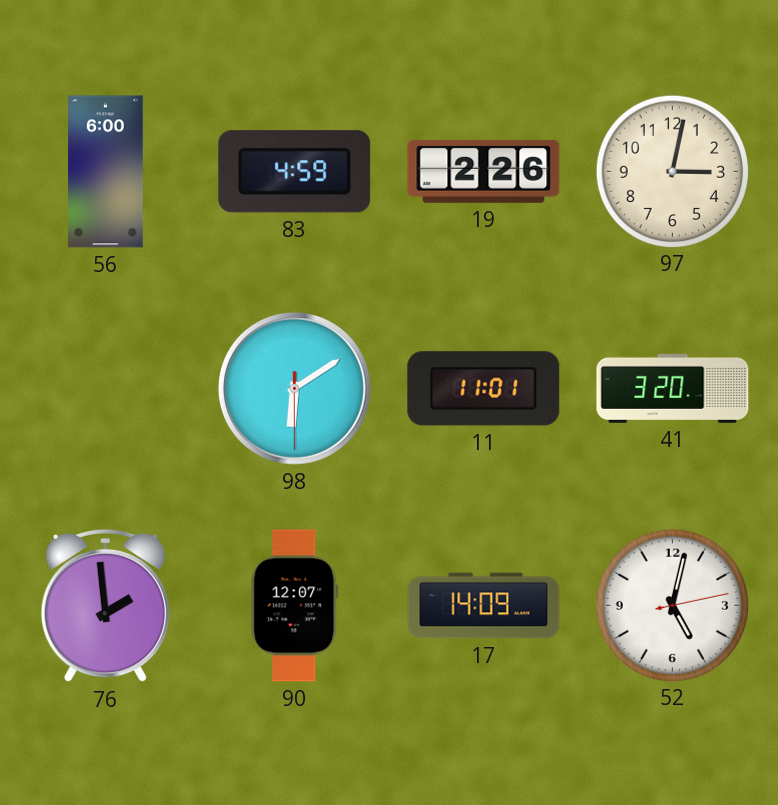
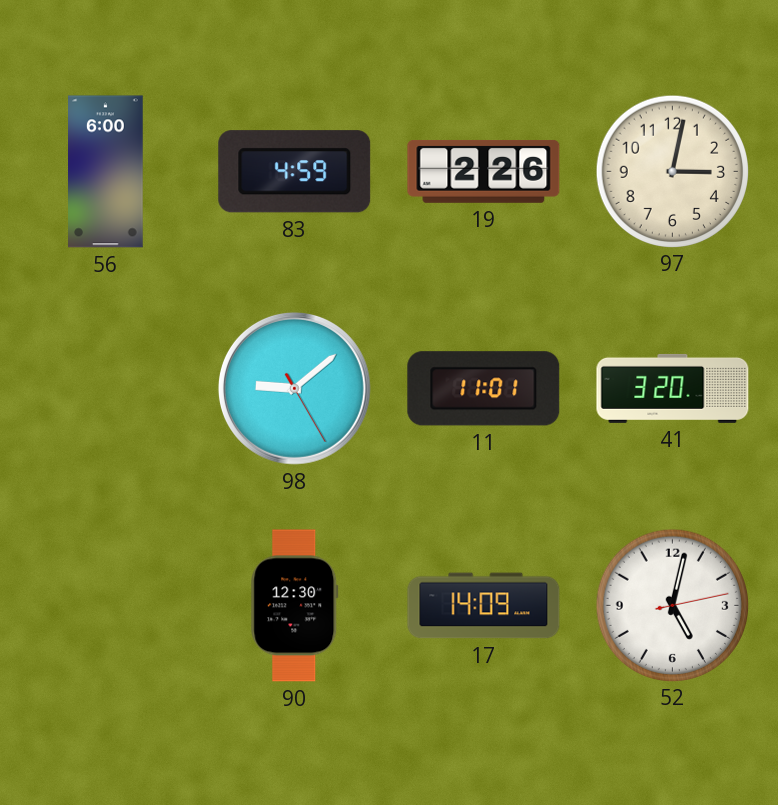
98: 6:09 -> 9:08 (294, 388)
76: 1:59 -> none (105, 606)
90: 12:07 -> 12:30 (295, 606)
